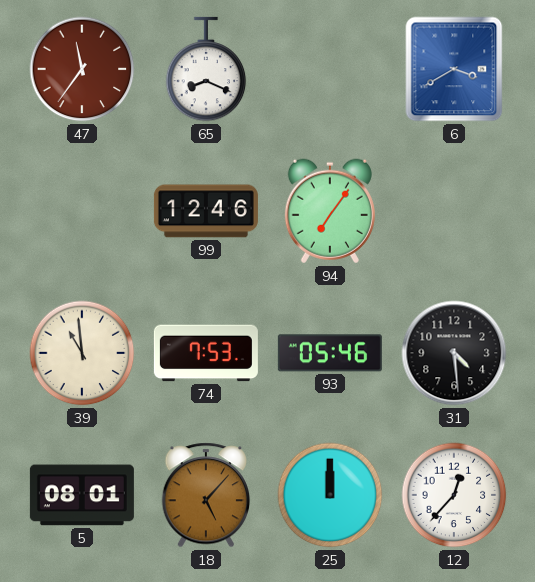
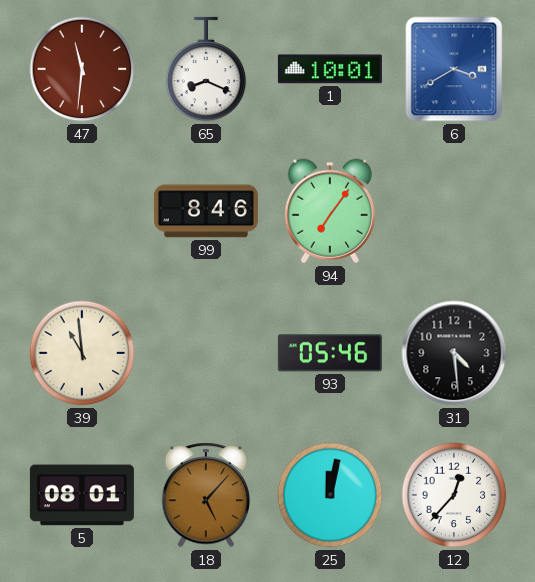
47: 11:36 -> 11:31 (82, 69)
1: none -> 10:01 (330, 69)
99: 12:46 -> 8:46 (206, 211)
74: 7:53 -> none (206, 353)
25: 12:00 -> 12:02 (330, 495)
